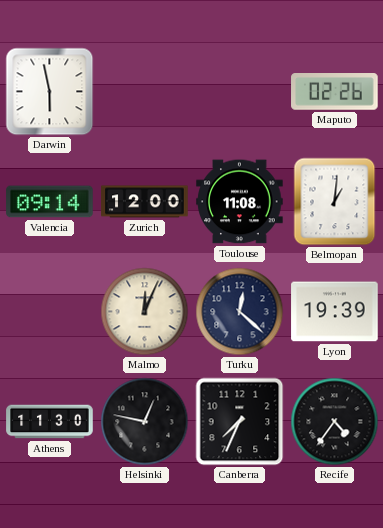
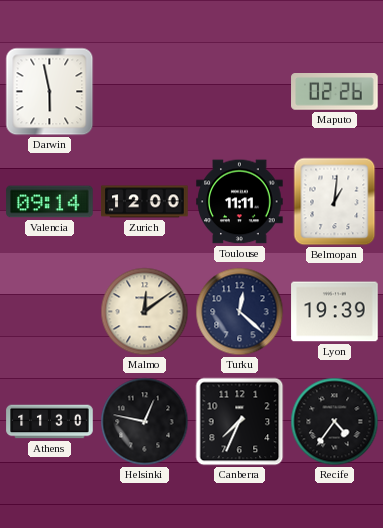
Toulouse: 11:08 -> 11:11 (240, 202)
Malmo: 12:04 -> 12:09 (145, 312)
